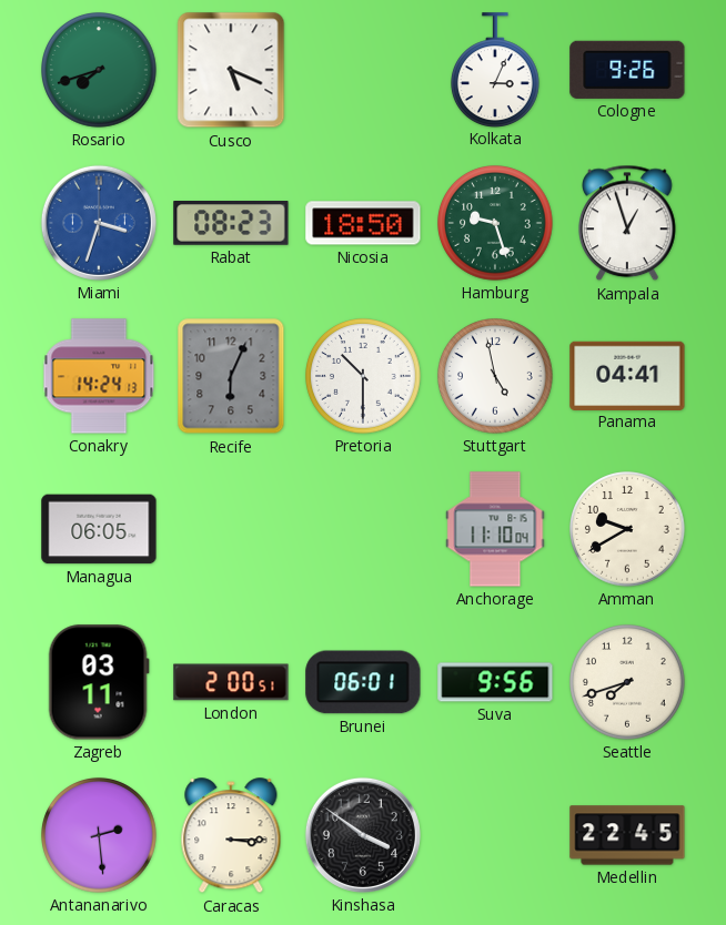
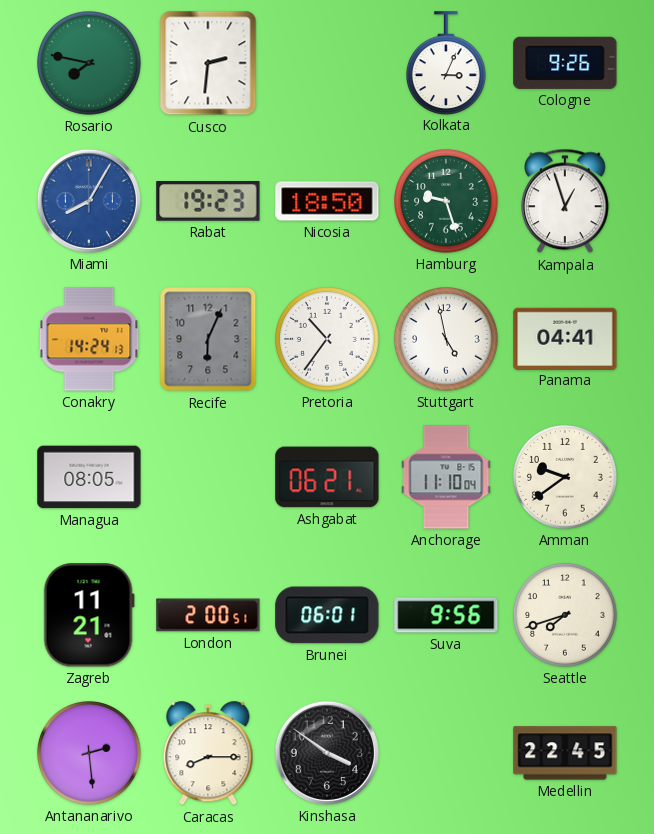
Rosario: 7:42 -> 7:47 (90, 64)
Cusco: 5:19 -> 2:31 (208, 63)
Miami: 3:33 -> 8:05 (89, 201)
Rabat: 08:23 -> 19:23 (208, 201)
Pretoria: 10:30 -> 10:36 (328, 340)
Managua: 06:05 -> 08:05 (89, 477)
Ashgabat: none -> 06:21 (327, 477)
Amman: 9:40 -> 9:39 (566, 478)
Zagreb: 03:11 -> 11:21 (89, 615)
Caracas: 3:15 -> 8:15 (208, 754)
